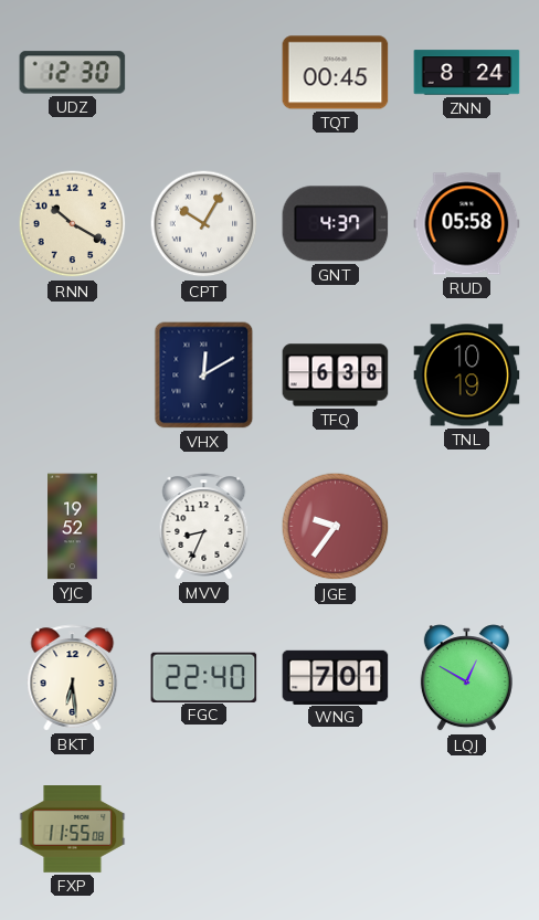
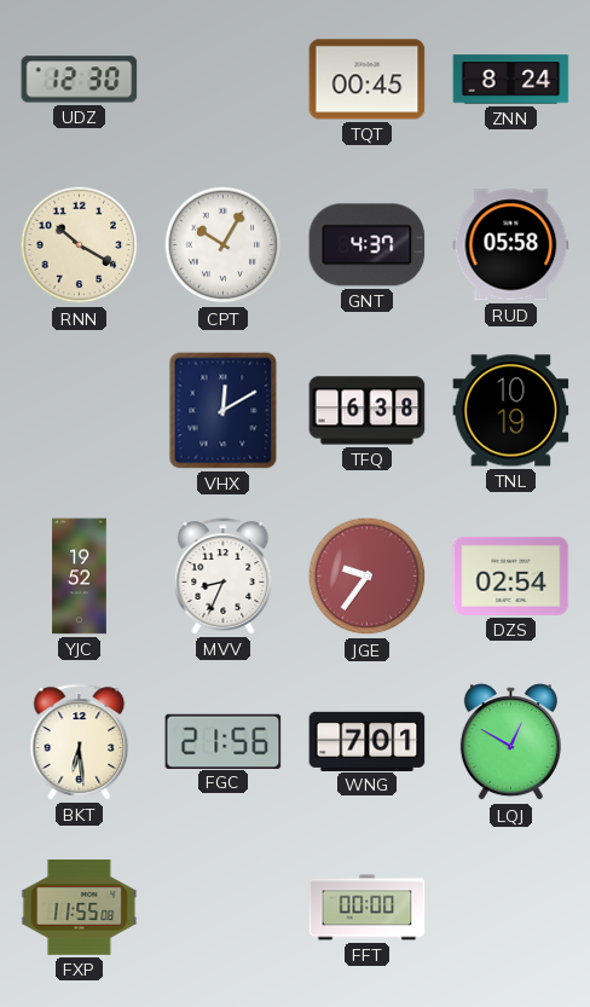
DZS: none -> 02:54 (511, 575)
FGC: 22:40 -> 21:56 (224, 741)
FFT: none -> 00:00 (368, 908)
